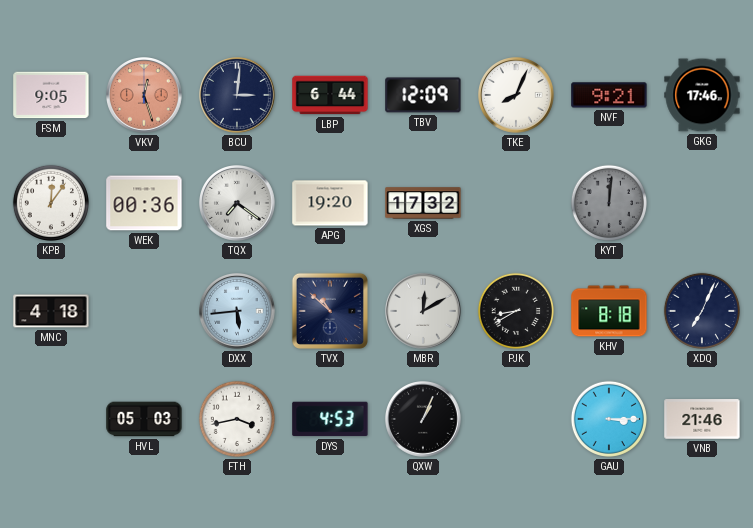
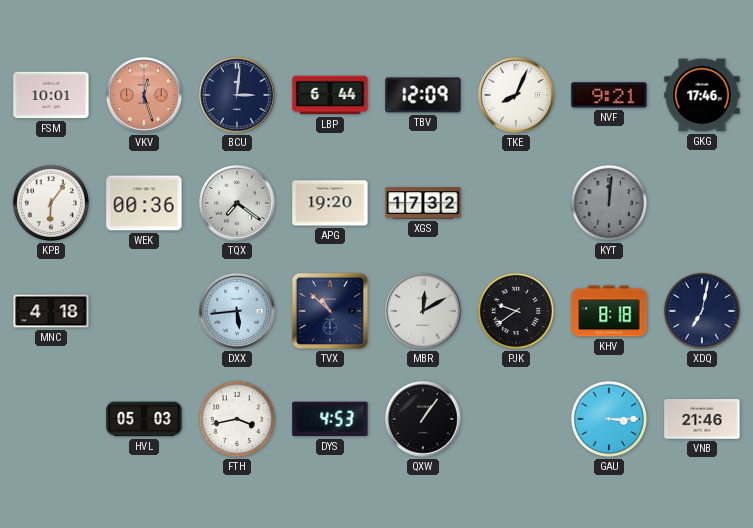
FSM: 9:05 -> 10:01 (51, 95)
KPB: 12:06 -> 6:06 (51, 203)
PJK: 8:40 -> 9:39 (516, 311)
XDQ: 7:04 -> 7:02 (702, 311)
QXW: 1:04 -> 1:06 (424, 420)
